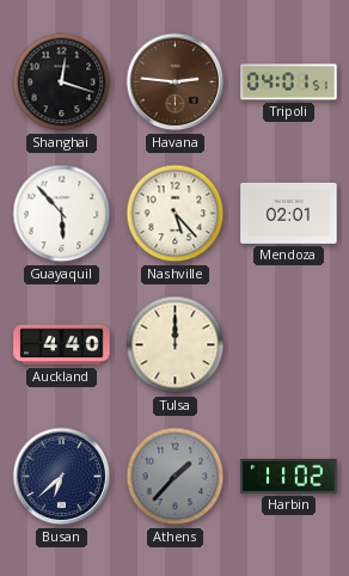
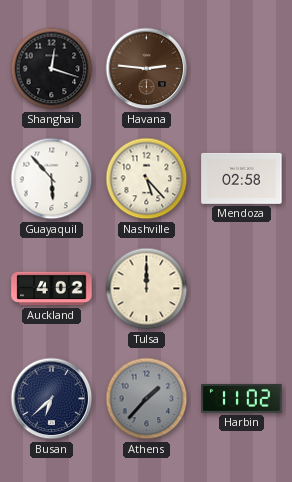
Tripoli: 04:01 -> none (289, 82)
Mendoza: 02:01 -> 02:58 (242, 178)
Auckland: 4:40 -> 4:02 (52, 289)
